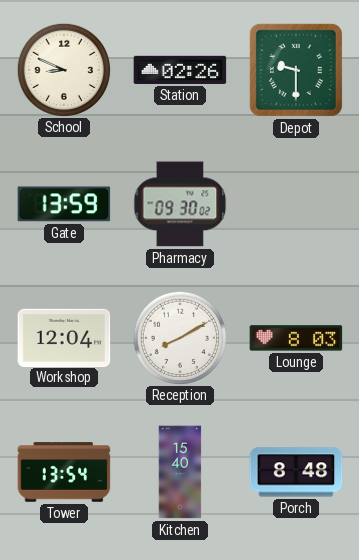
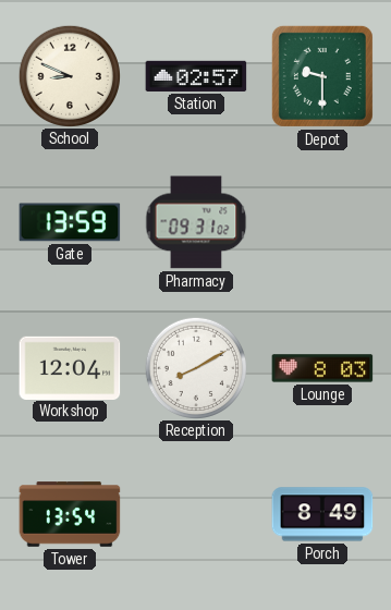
Station: 02:26 -> 02:57 (196, 76)
Pharmacy: 09:30 -> 09:31 (196, 222)
Kitchen: 15:40 -> none (180, 472)
Porch: 8:48 -> 8:49 (322, 514)
